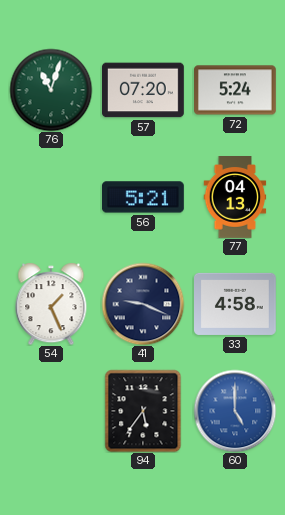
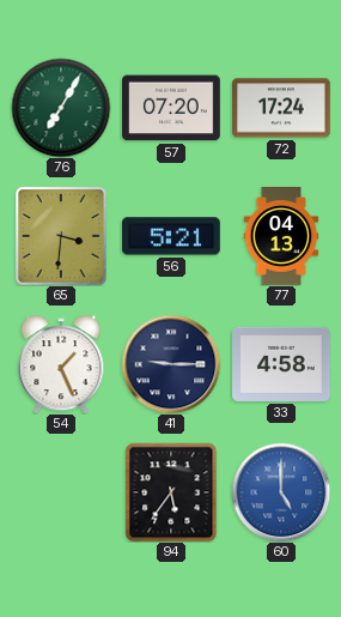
76: 11:03 -> 7:05 (61, 108)
72: 5:24 -> 17:24 (282, 108)
65: none -> 3:31 (62, 236)
41: 9:19 -> 9:15 (171, 364)
